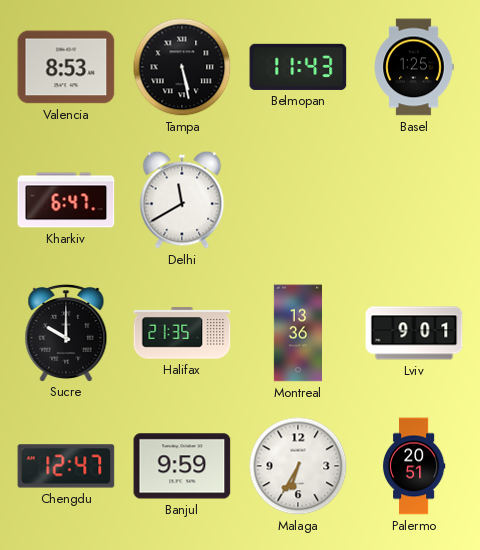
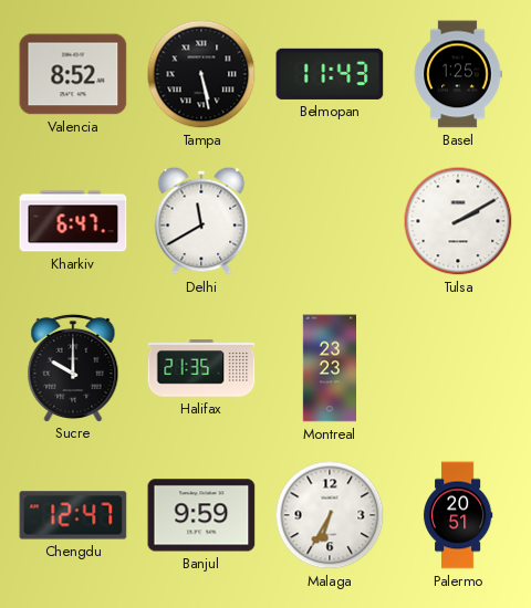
Valencia: 8:53 -> 8:52 (73, 74)
Tulsa: none -> 2:10 (458, 221)
Montreal: 13:36 -> 23:23 (329, 368)
Lviv: 9:01 -> none (414, 333)
